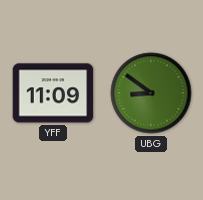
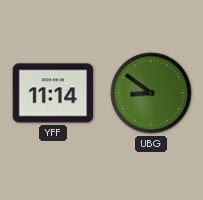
YFF: 11:09 -> 11:14 (53, 93)
